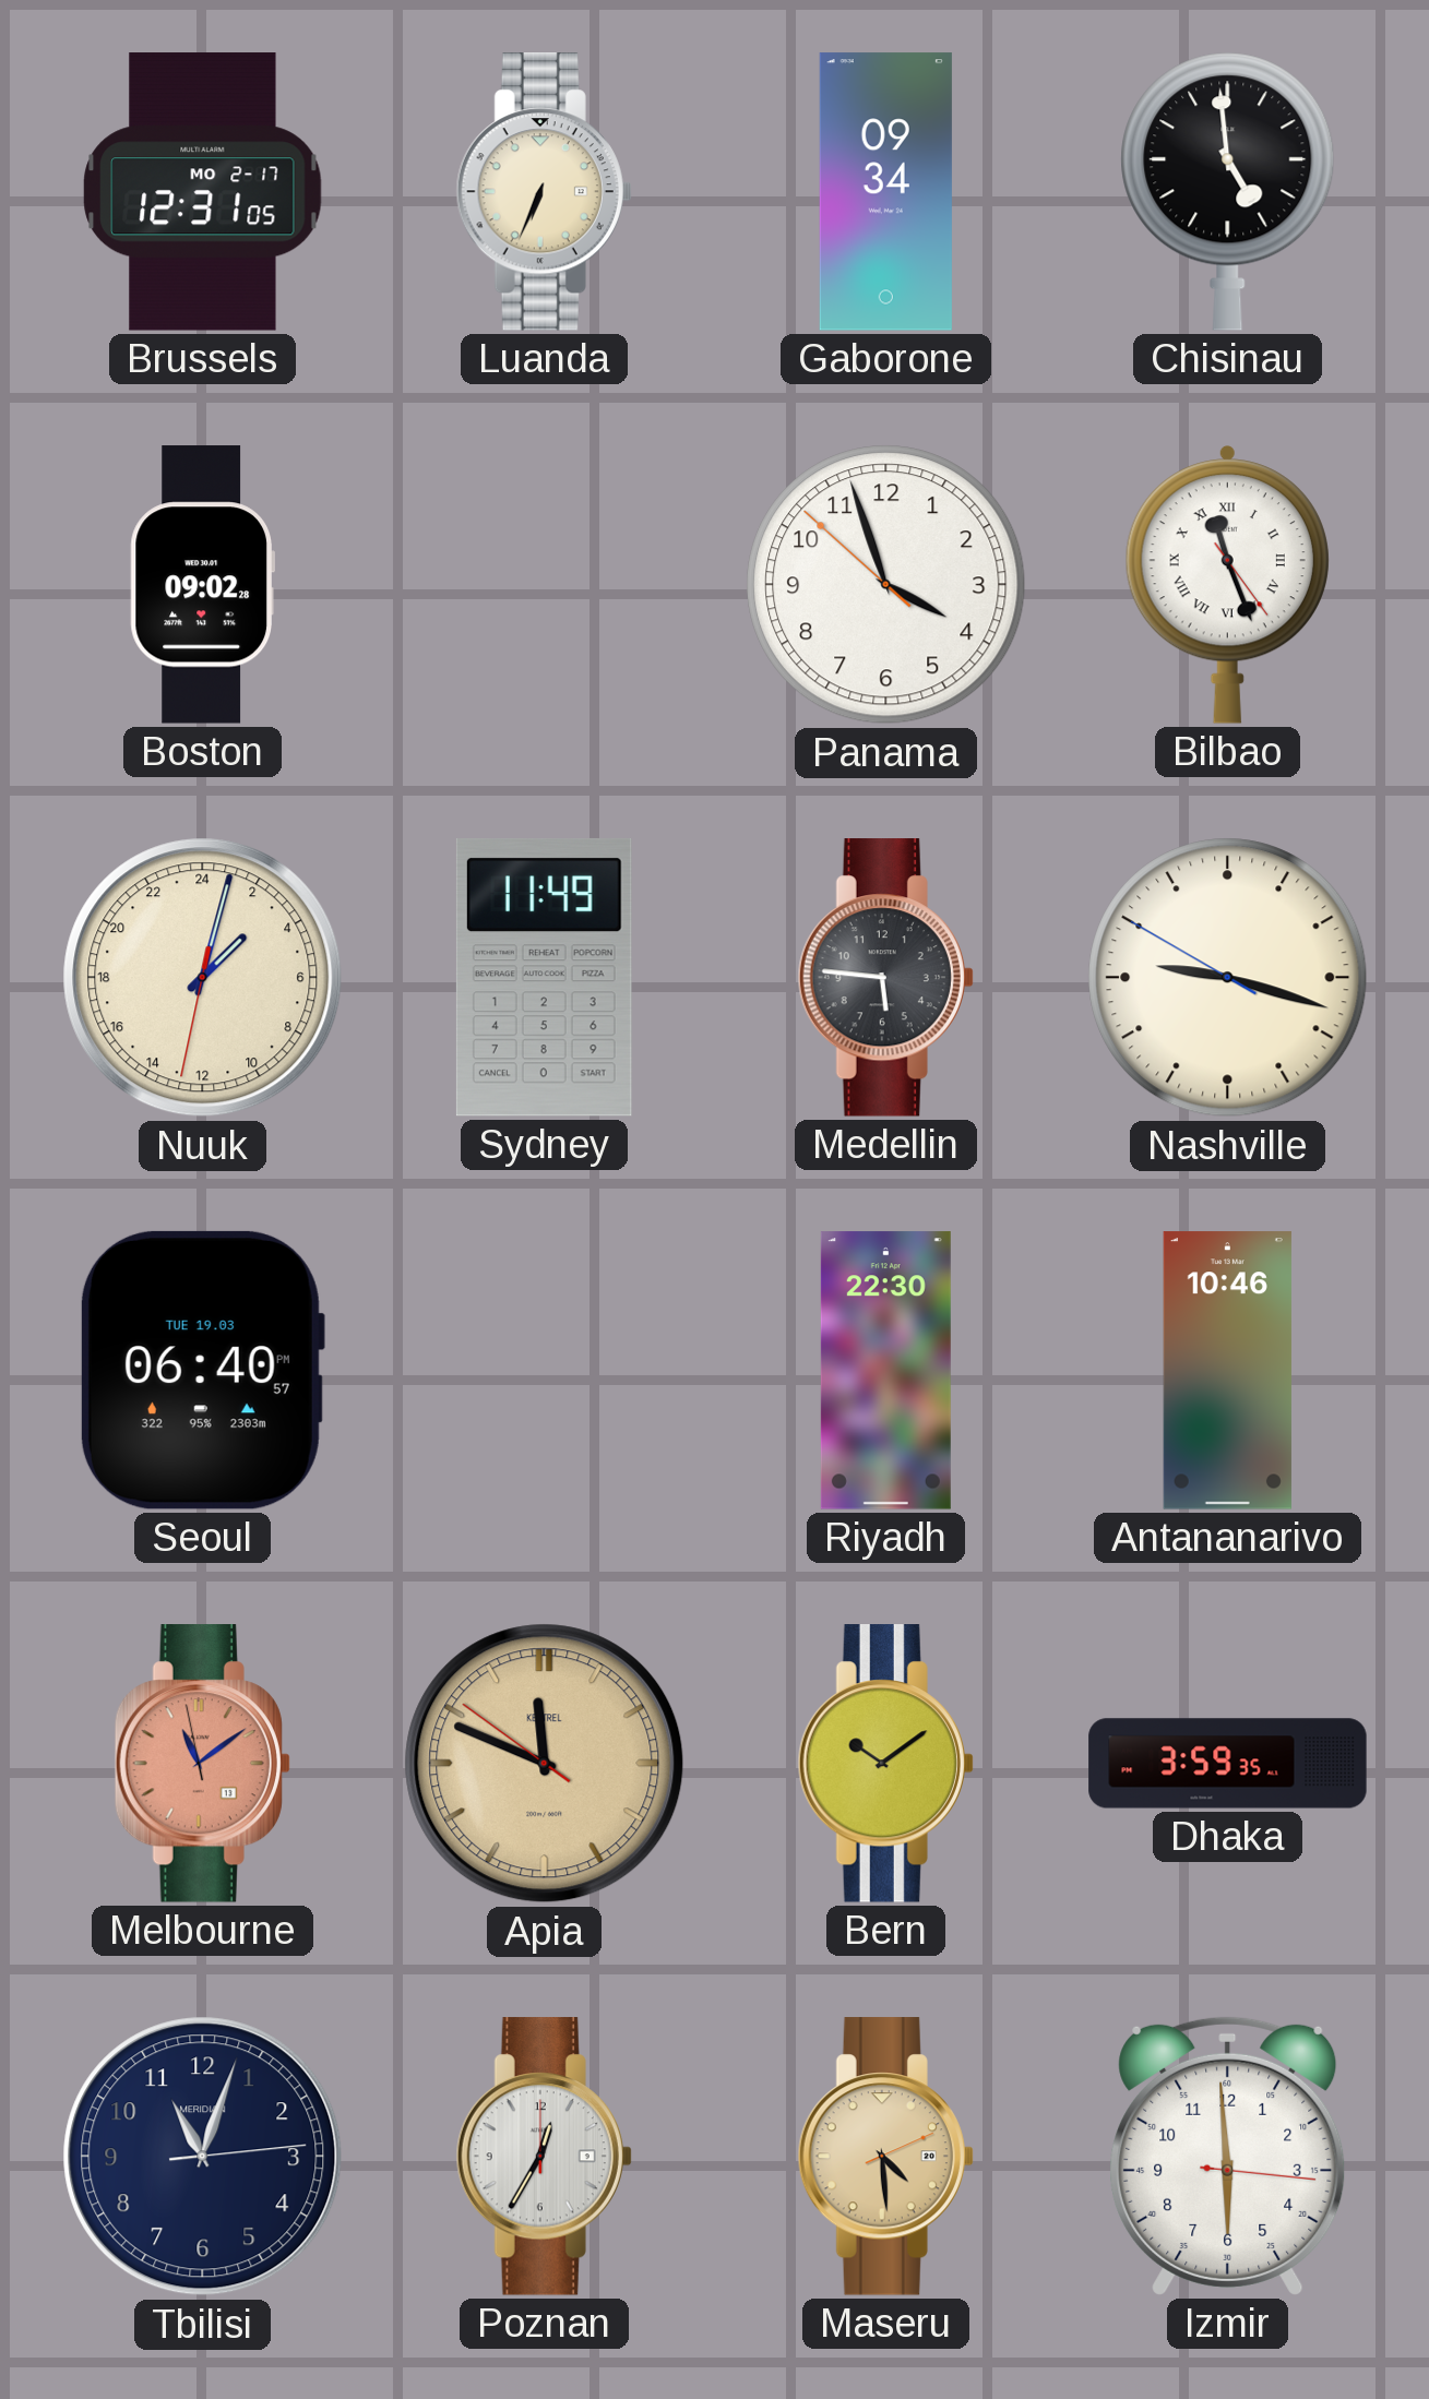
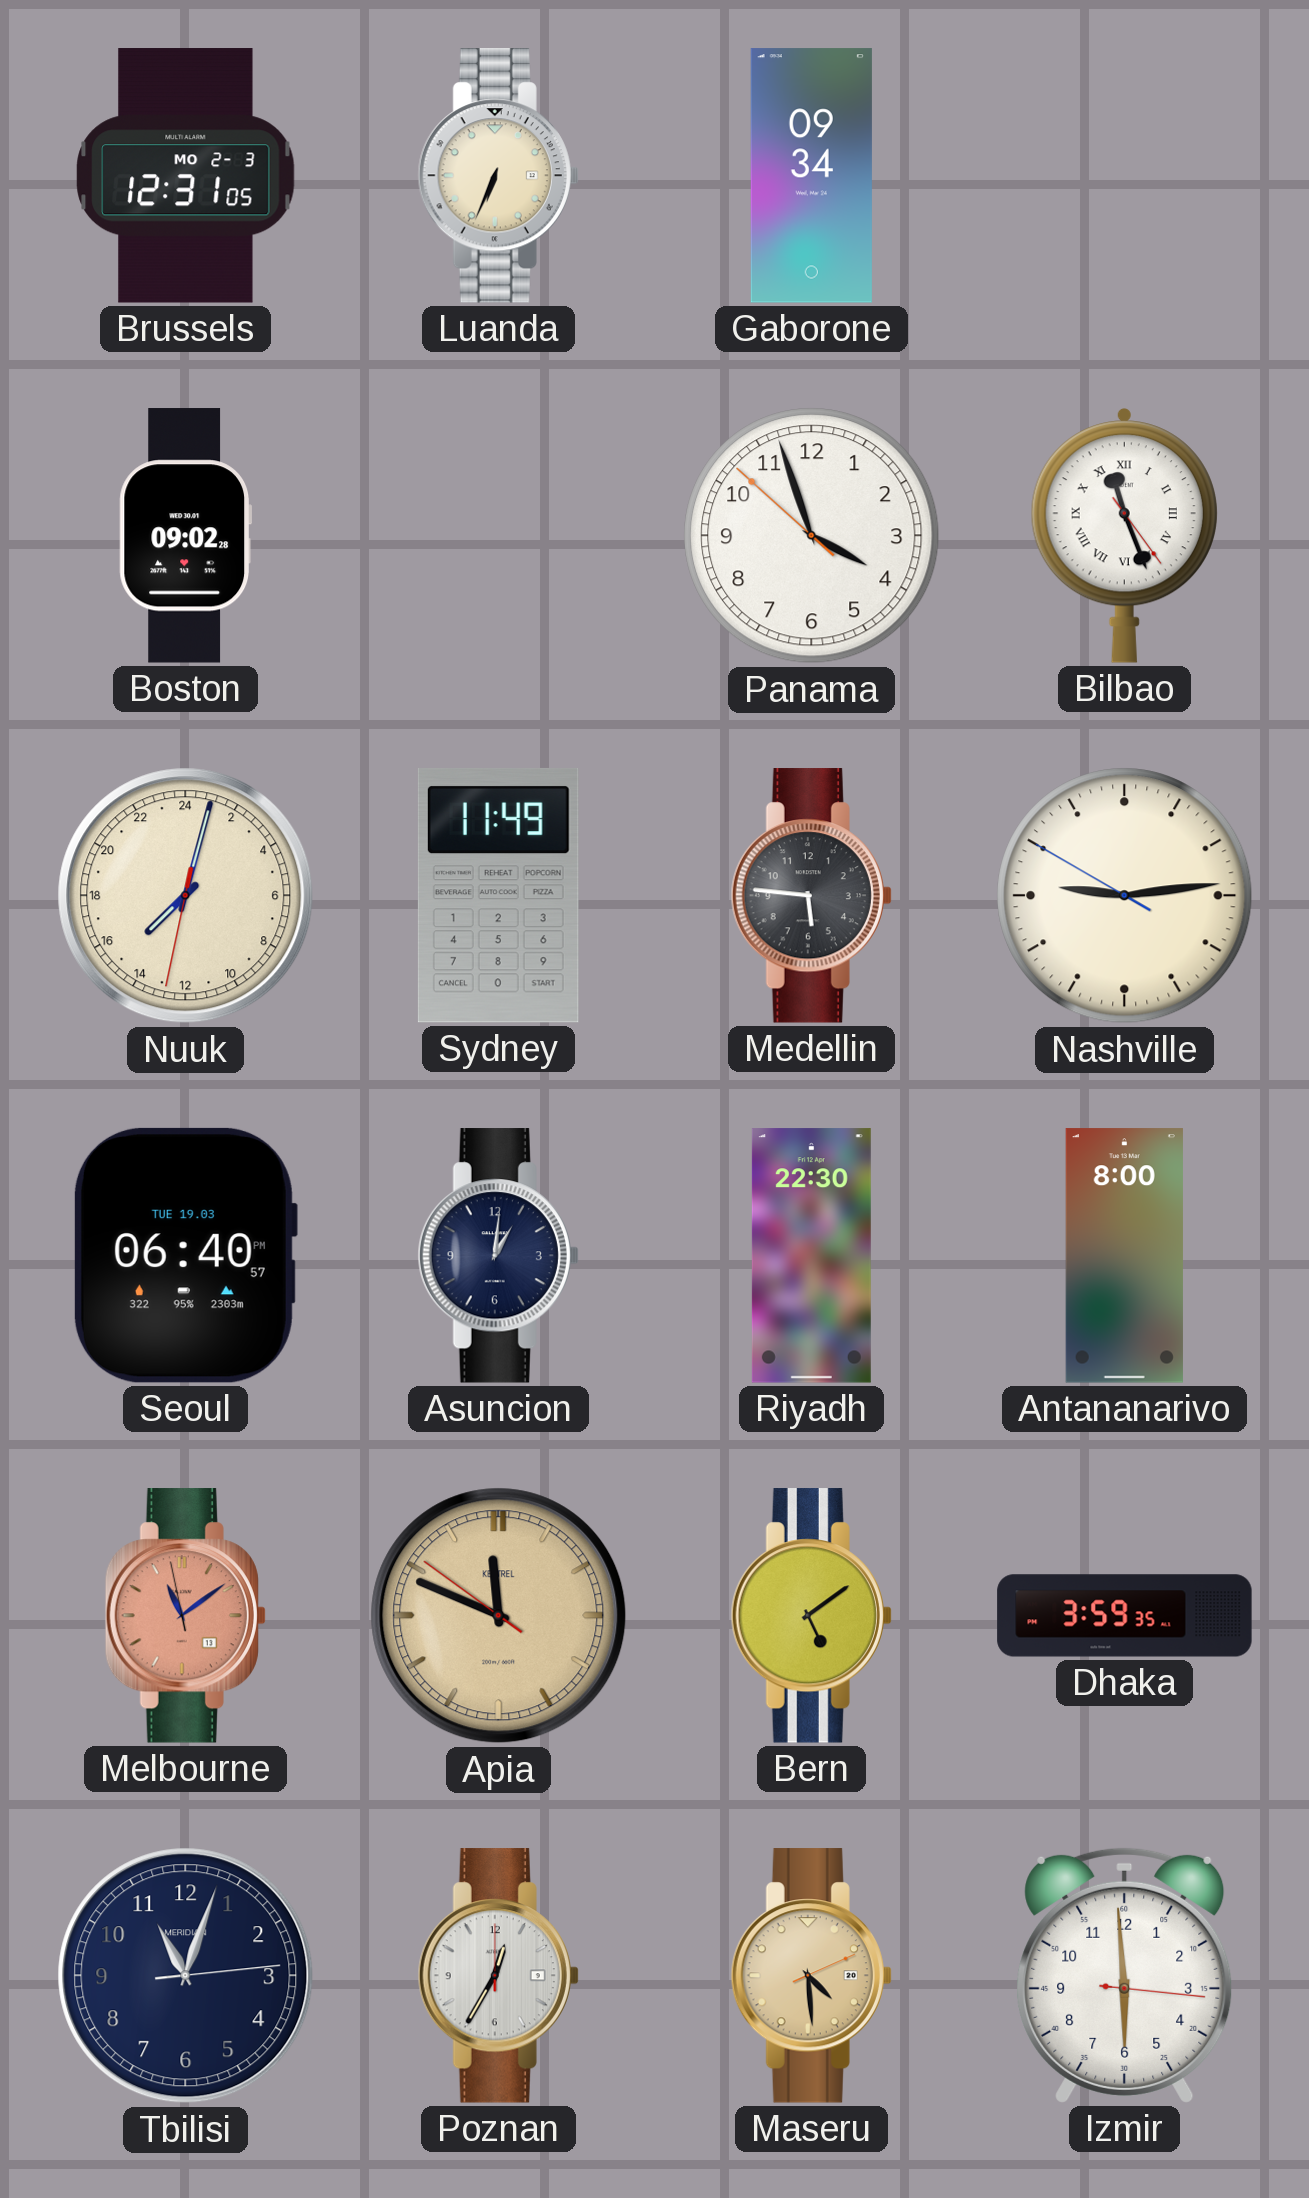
Brussels date: MO 2-17 -> MO 2-3 (186, 176)
Chisinau: 4:59 -> none (1228, 191)
Nuuk: 3:02 -> 15:02 (186, 896)
Nashville: 9:17 -> 9:13 (1125, 896)
Asuncion: none -> 1:01 (498, 1256)
Antananarivo: 10:46 -> 8:00 (1124, 1256)
Bern: 10:09 -> 5:09 (811, 1616)
